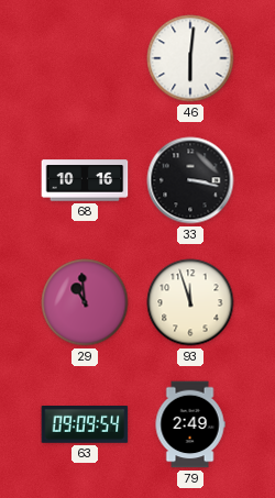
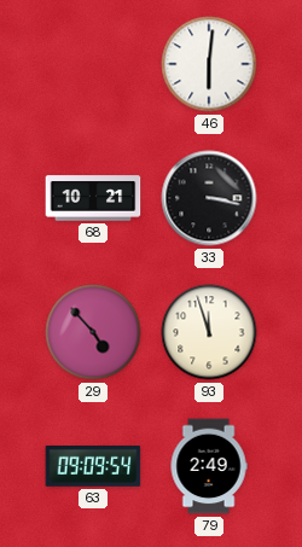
68: 10:16 -> 10:21 (93, 198)
29: 10:59 -> 4:53 (93, 332)
